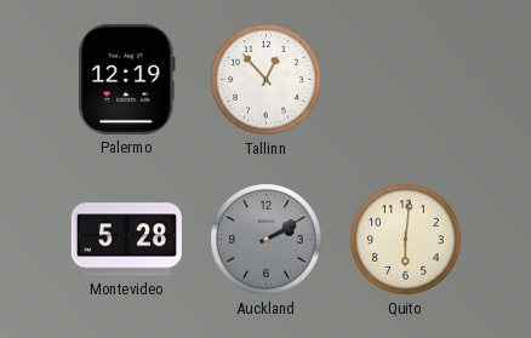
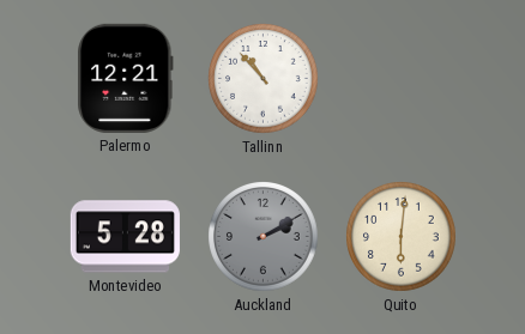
Palermo: 12:19 -> 12:21 (126, 78)
Tallinn: 12:53 -> 10:53 (264, 79)
